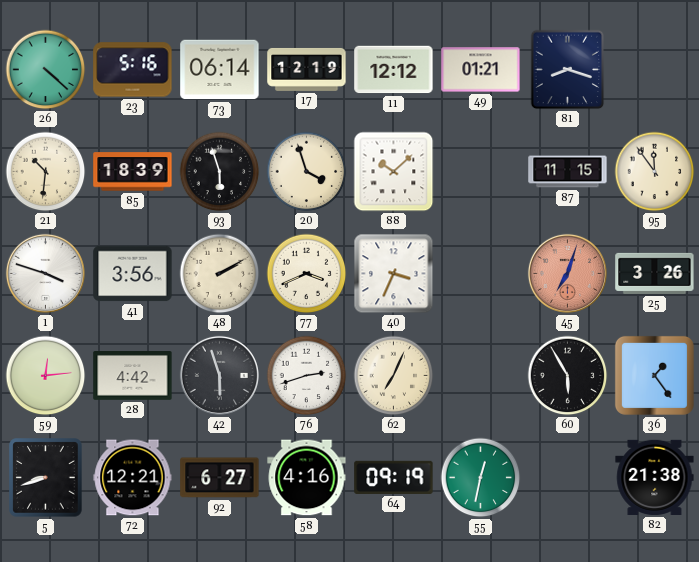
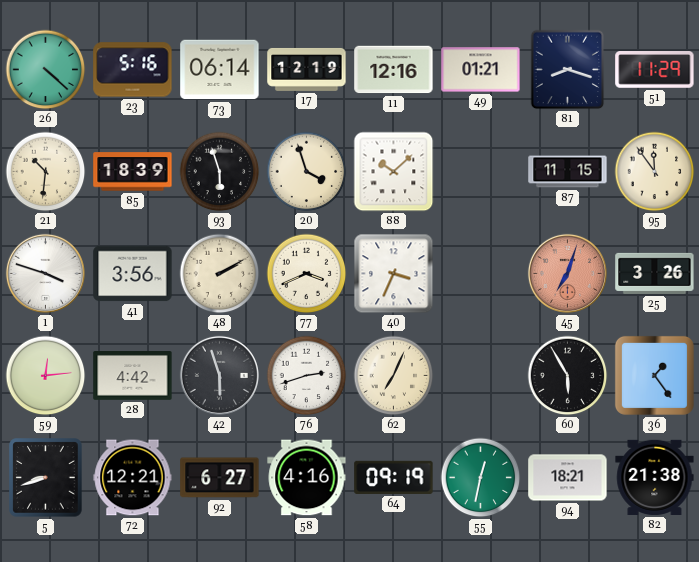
11: 12:12 -> 12:16 (394, 70)
51: none -> 11:29 (655, 70)
94: none -> 18:21 (568, 478)
